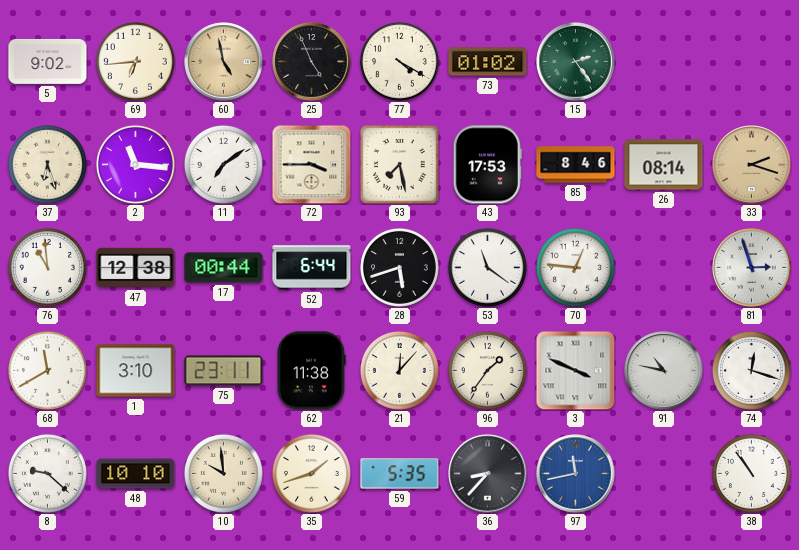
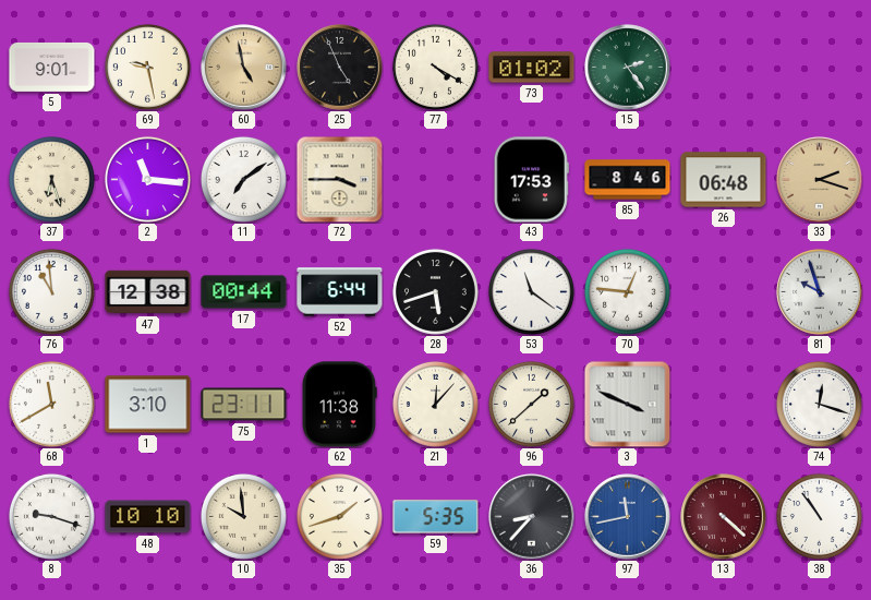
5: 9:02 -> 9:01 (52, 67)
69: 6:44 -> 9:28 (147, 67)
93: 7:28 -> none (400, 165)
26: 08:14 -> 06:48 (724, 180)
81: 2:57 -> 9:57 (820, 292)
96: 1:36 -> 1:38 (531, 404)
91: 10:47 -> none (664, 371)
8: 9:22 -> 9:18 (51, 516)
13: none -> 4:22 (724, 517)
